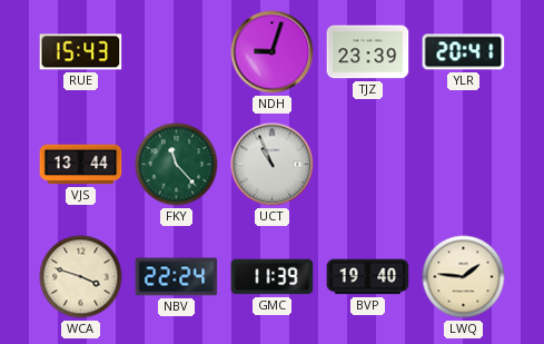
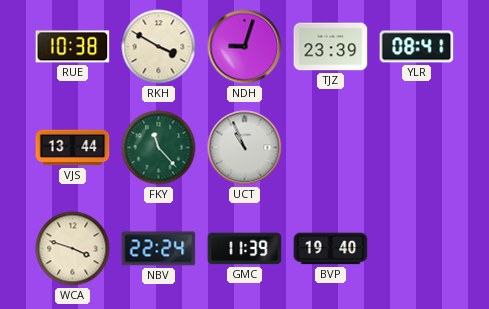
RUE: 15:43 -> 10:38 (73, 47)
RKH: none -> 3:50 (159, 47)
YLR: 20:41 -> 08:41 (417, 47)
LWQ: 1:46 -> none (464, 277)
